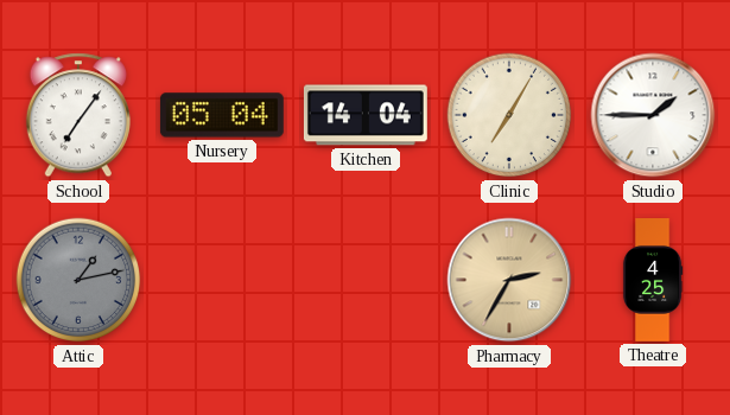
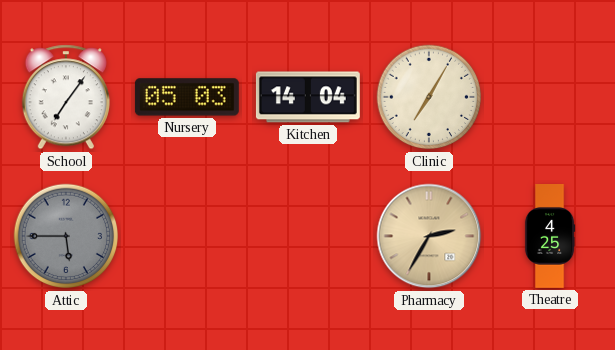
Nursery: 05:04 -> 05:03 (187, 97)
Studio: 1:45 -> none (653, 115)
Attic: 1:13 -> 5:45 (66, 236)
